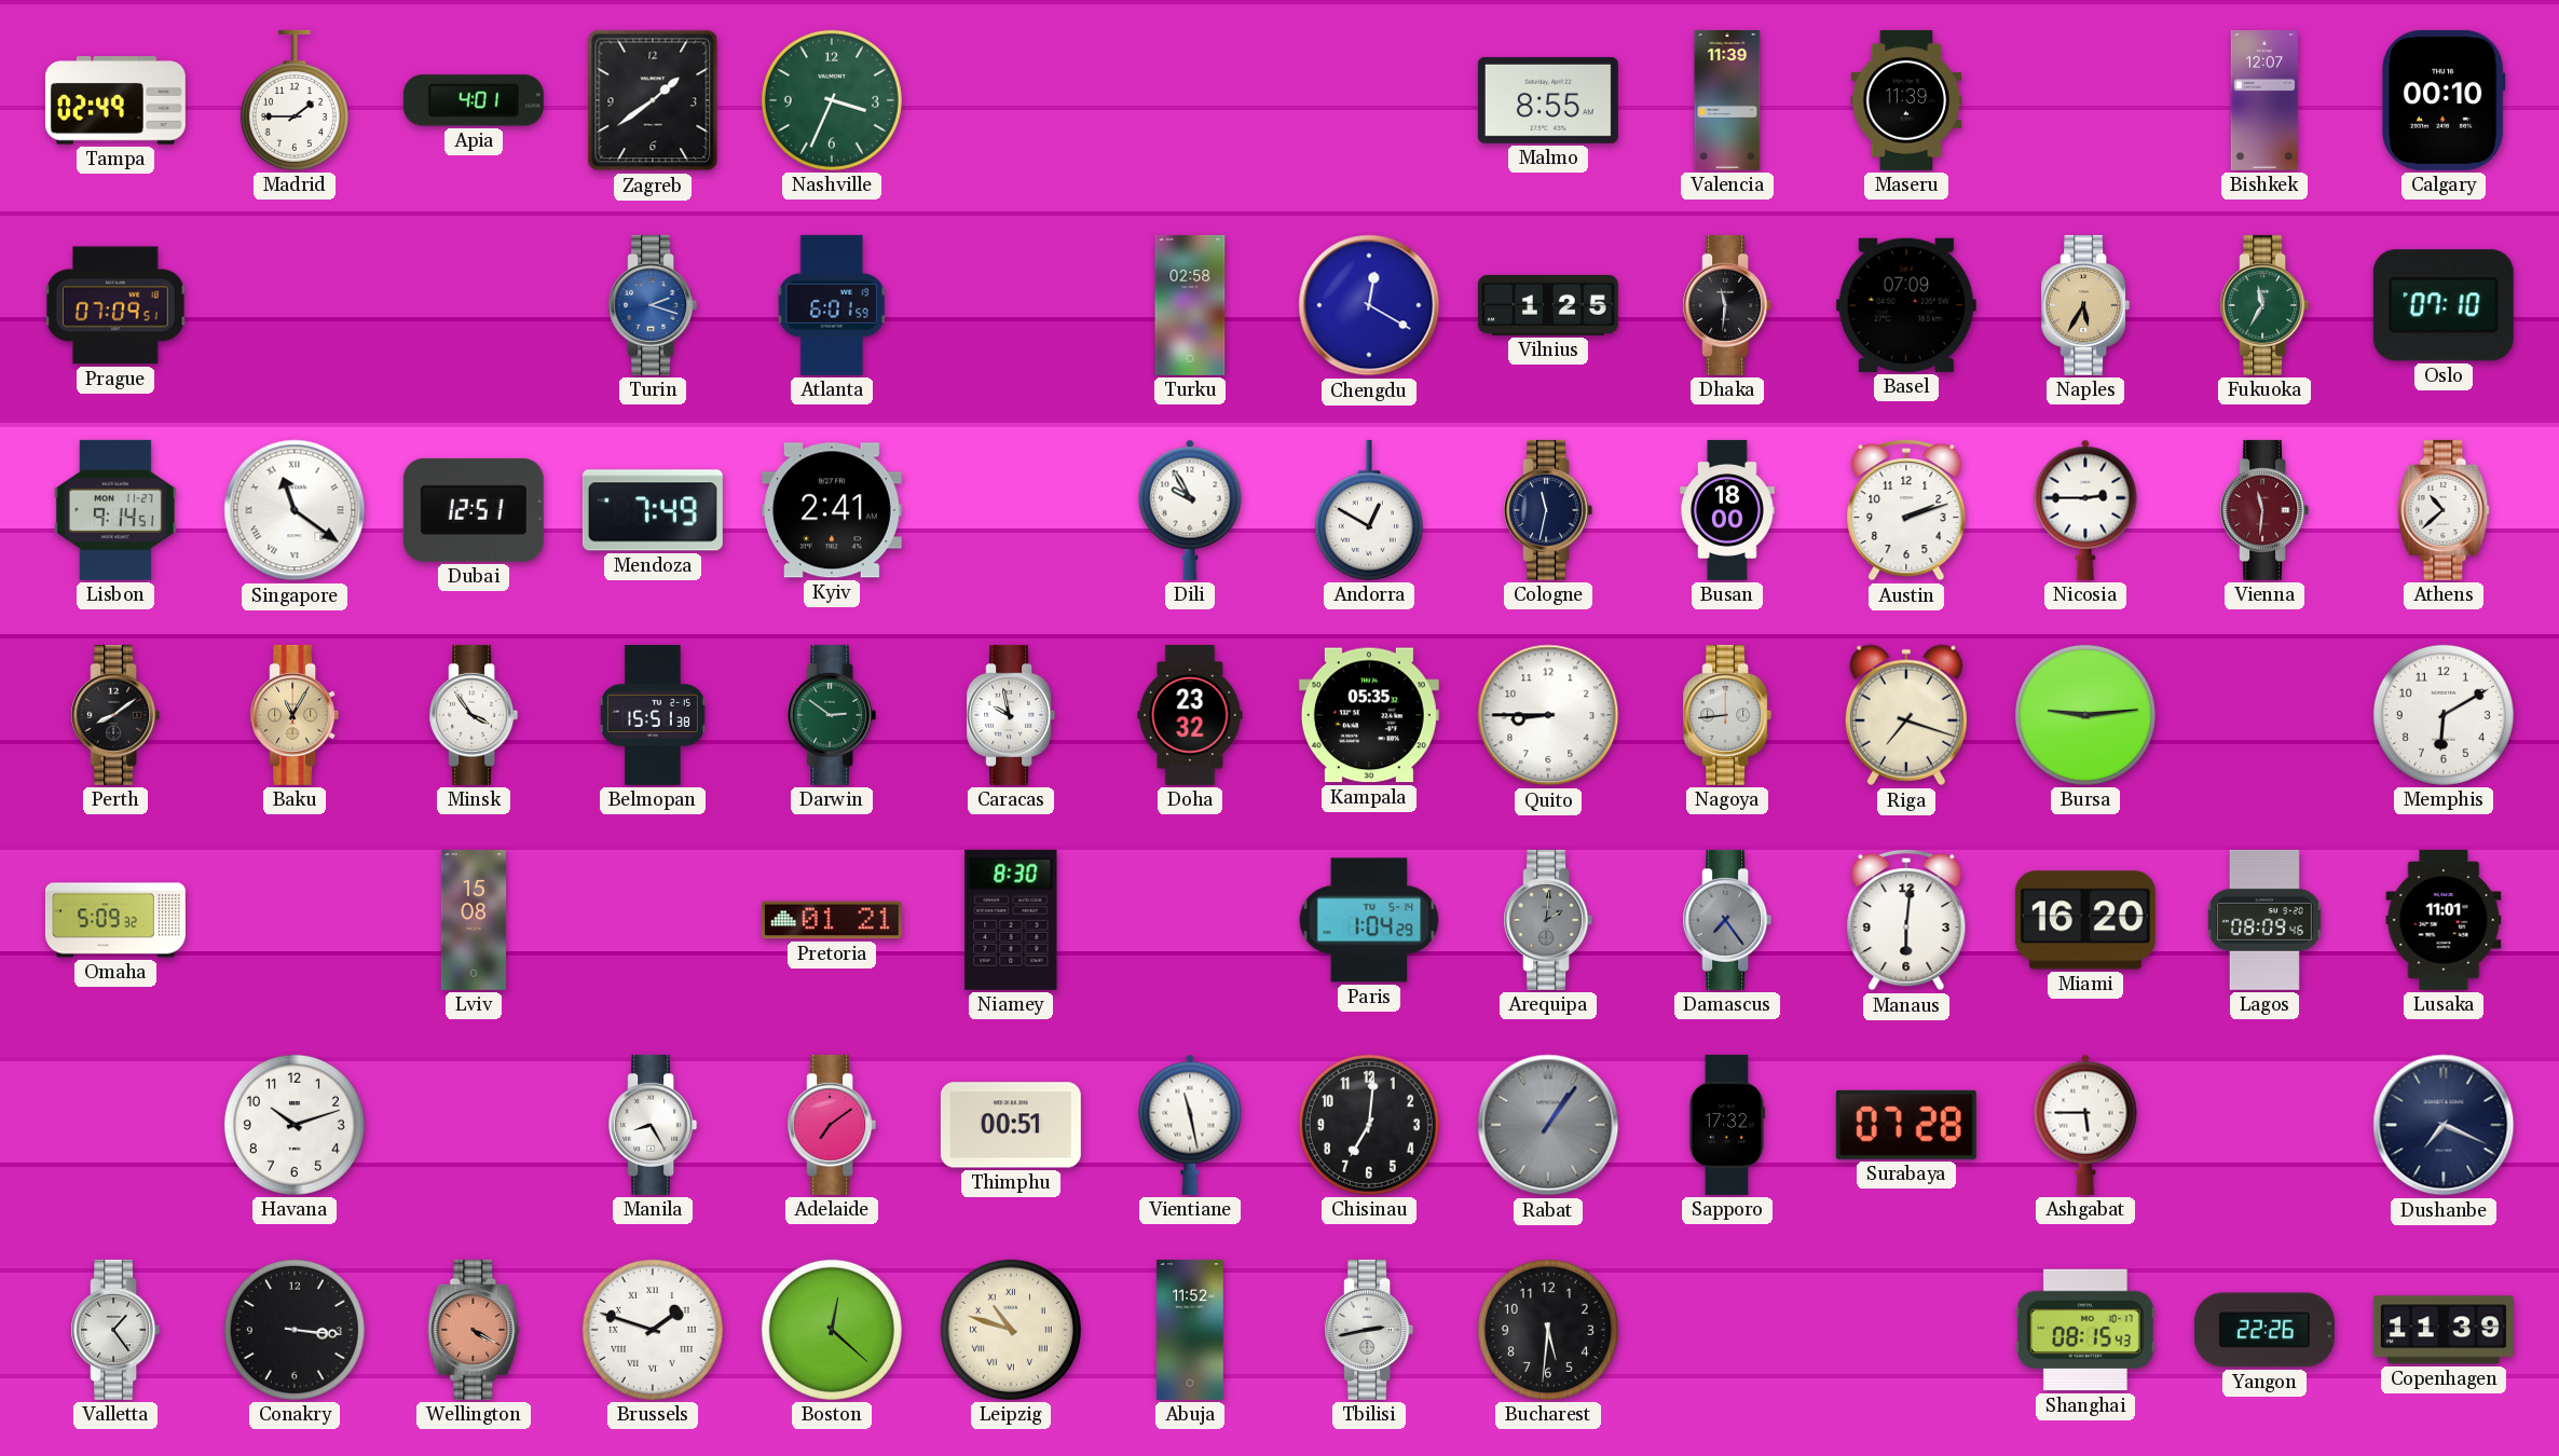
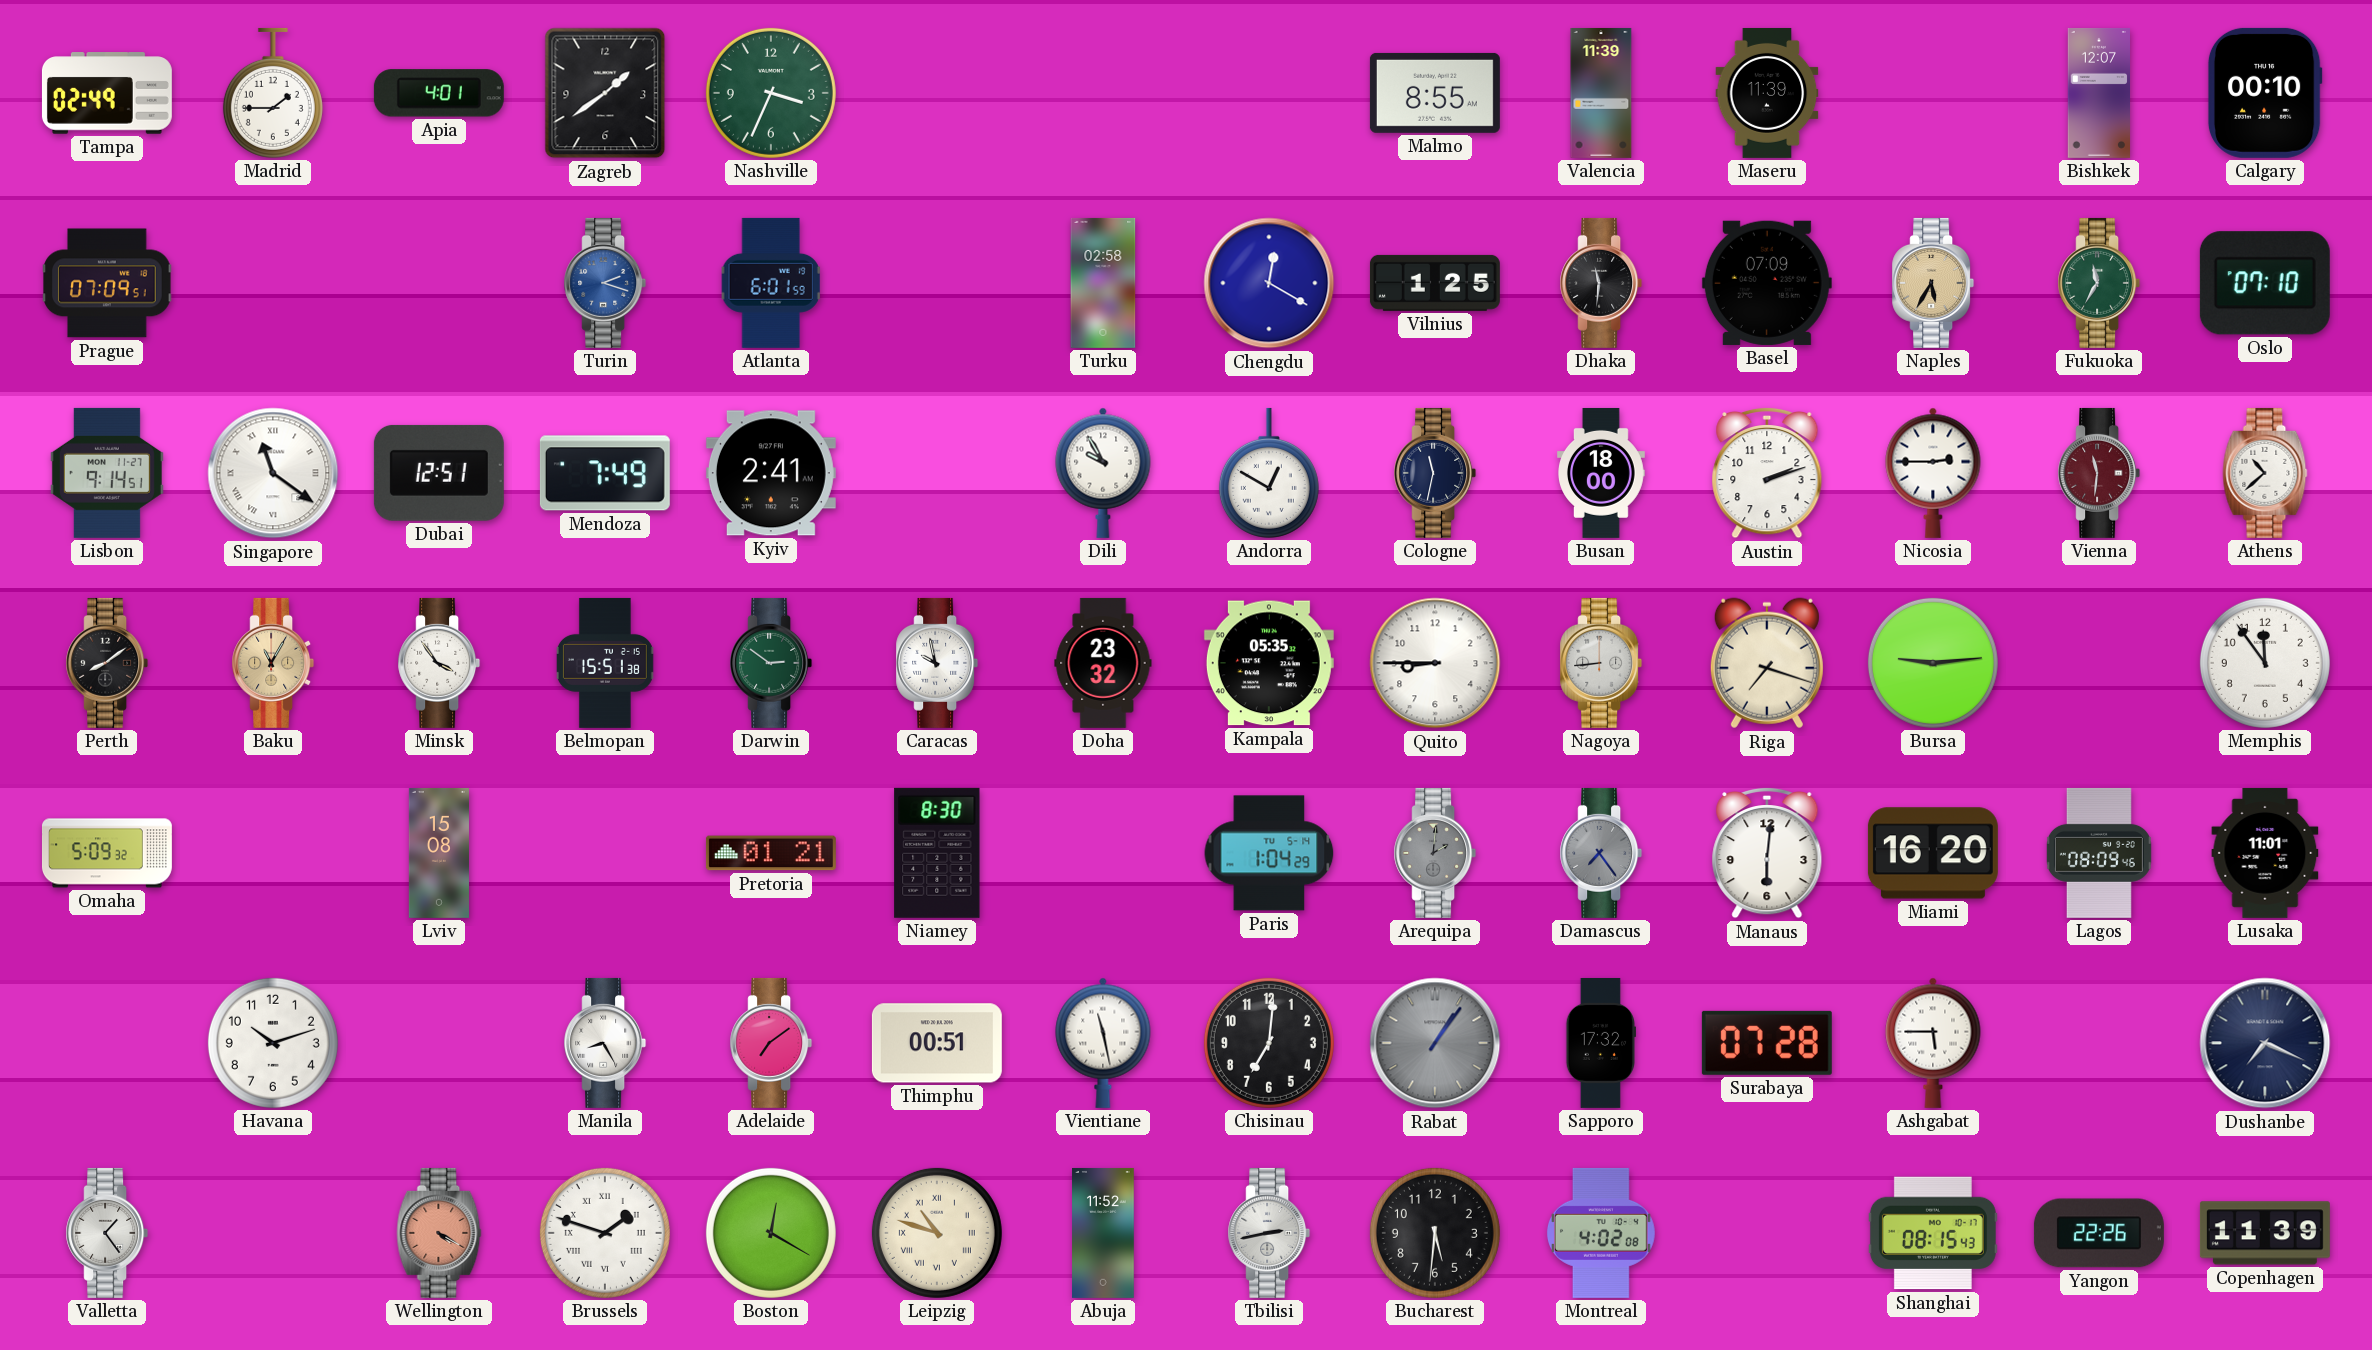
Memphis: 6:10 -> 11:54 (2265, 663)
Conakry: 3:16 -> none (295, 1330)
Boston: 12:22 -> 12:20 (771, 1233)
Montreal: none -> 4:02 (1601, 1233)
